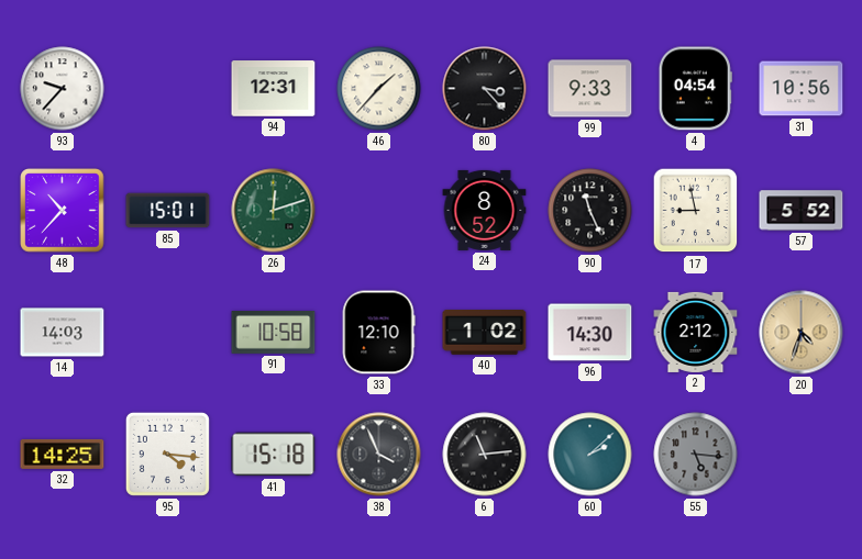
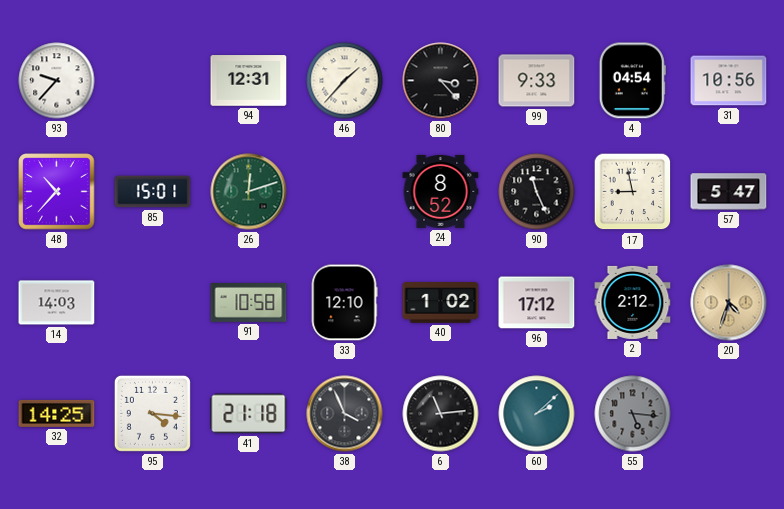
57: 5:52 -> 5:47 (729, 192)
96: 14:30 -> 17:12 (537, 303)
41: 15:18 -> 21:18 (249, 414)
